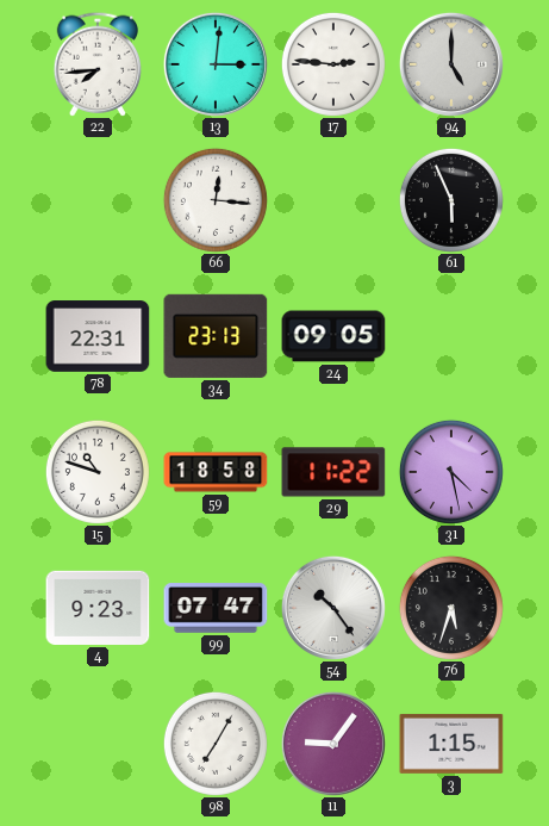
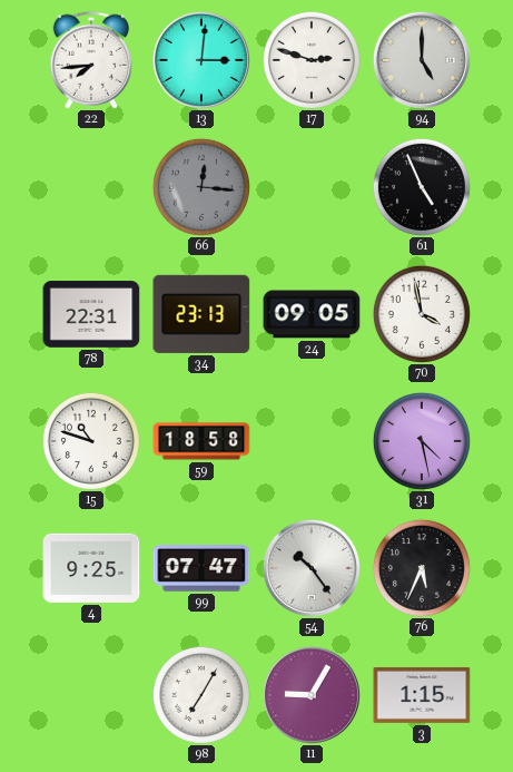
17: 2:46 -> 2:48 (312, 60)
66 dial: white -> grey (201, 187)
61: 5:56 -> 4:56 (422, 187)
70: none -> 3:58 (422, 314)
29: 11:22 -> none (333, 472)
4: 9:23 -> 9:25 (91, 568)
76: 5:33 -> 5:34 (422, 568)
11: 9:06 -> 9:05 (312, 695)
